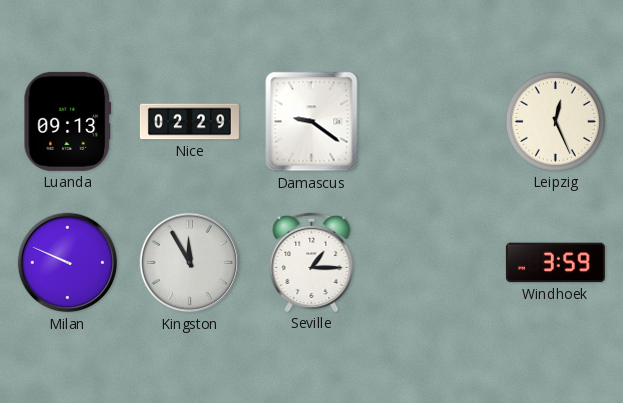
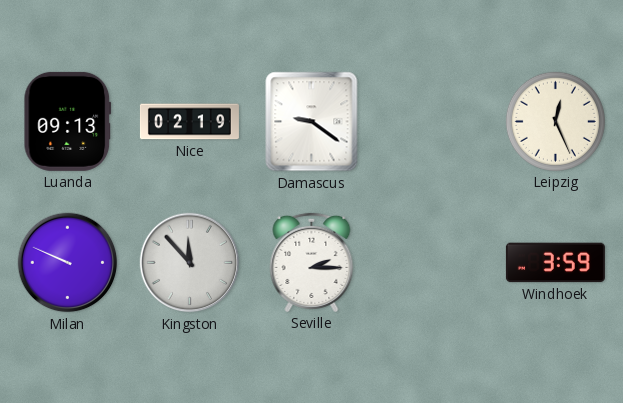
Nice: 02:29 -> 02:19 (189, 122)
Kingston: 11:55 -> 11:53 (190, 263)
Seville: 1:15 -> 2:15 (312, 262)
